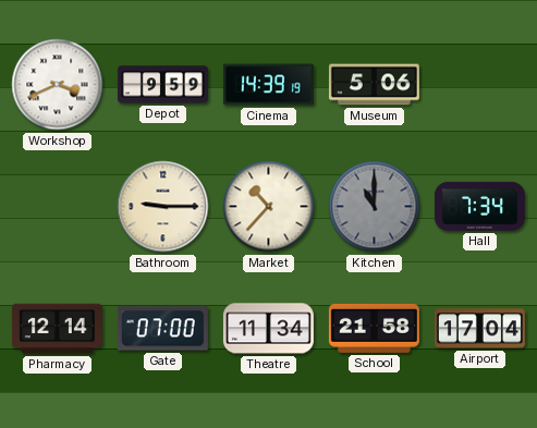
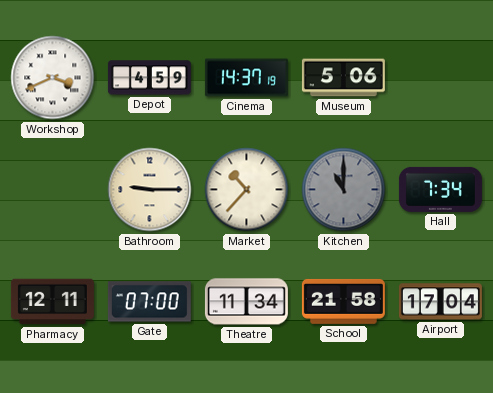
Depot: 9:59 -> 4:59 (149, 78)
Cinema: 14:39 -> 14:37 (246, 78)
Pharmacy: 12:14 -> 12:11 (52, 302)
